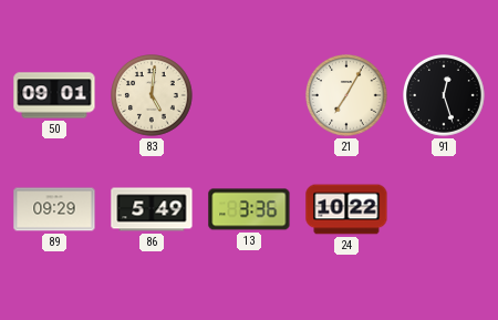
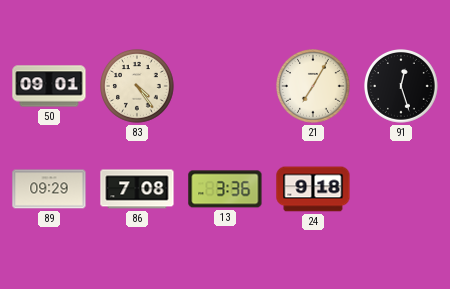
83: 5:01 -> 4:24 (138, 87)
86: 5:49 -> 7:08 (137, 189)
24: 10:22 -> 9:18 (313, 189)
